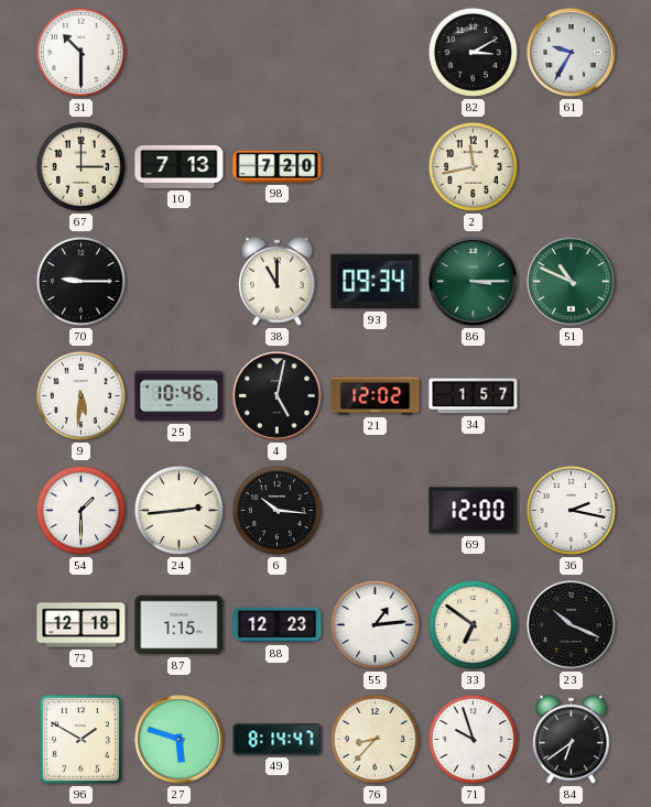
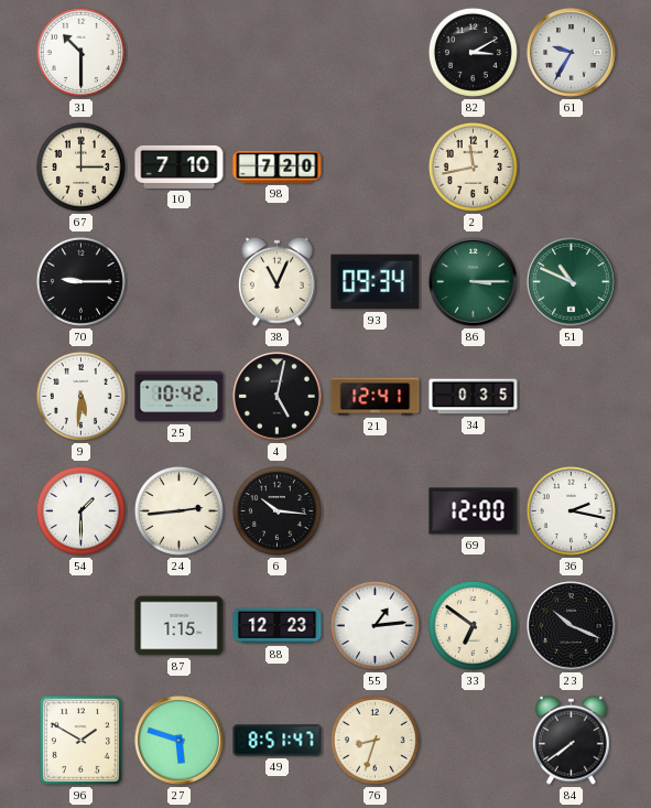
10: 7:13 -> 7:10 (180, 166)
38: 11:00 -> 11:04 (276, 281)
25: 10:46 -> 10:42 (180, 397)
21: 12:02 -> 12:41 (376, 397)
34: 1:57 -> 0:35 (474, 397)
72: 12:18 -> none (82, 625)
49: 8:14 -> 8:51 (278, 741)
76: 8:37 -> 8:33 (375, 740)
71: 9:57 -> none (473, 739)
84: 6:39 -> 7:39 (571, 740)
